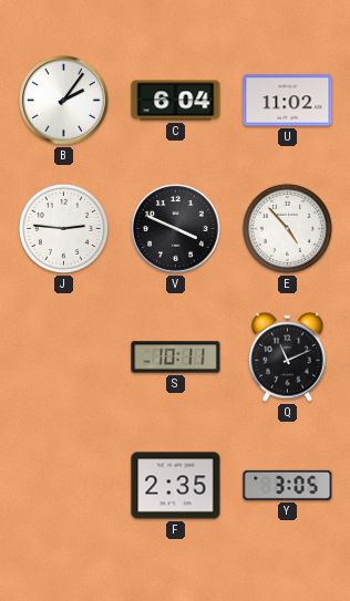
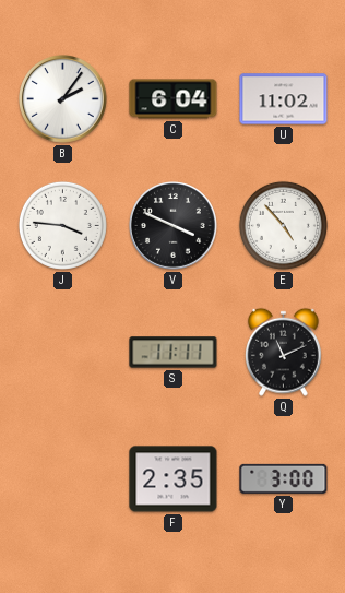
J: 2:46 -> 3:46 (62, 225)
S: 10:11 -> 11:11 (174, 353)
Y: 3:05 -> 3:00 (284, 478)
